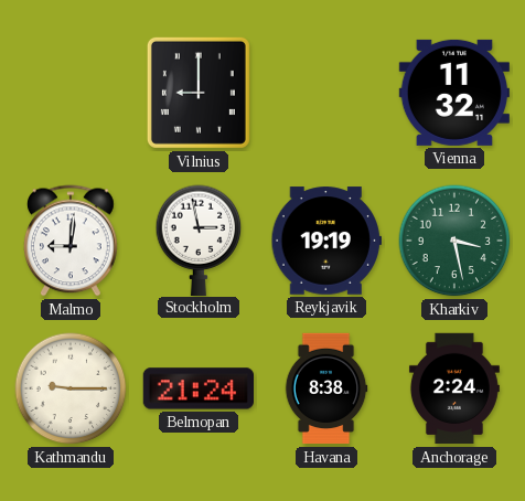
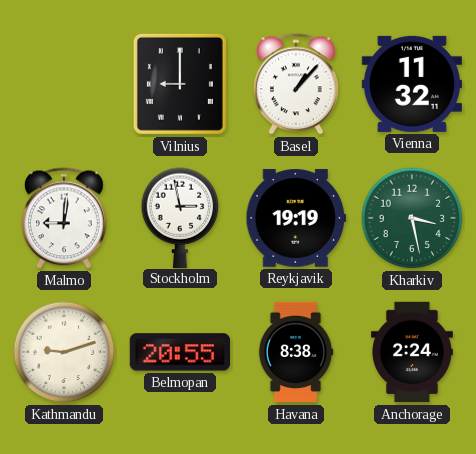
Basel: none -> 1:07 (297, 84)
Kathmandu: 9:15 -> 9:12 (64, 352)
Belmopan: 21:24 -> 20:55 (179, 352)
